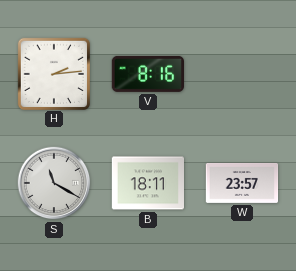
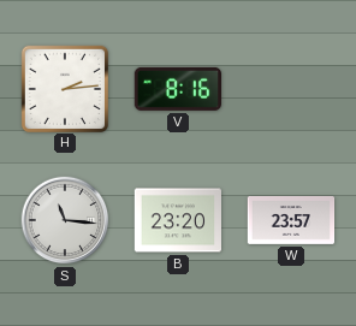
S: 11:20 -> 11:16 (65, 220)
B: 18:11 -> 23:20 (178, 220)
